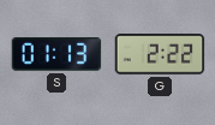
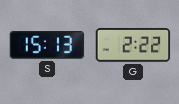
S: 01:13 -> 15:13 (47, 45)
